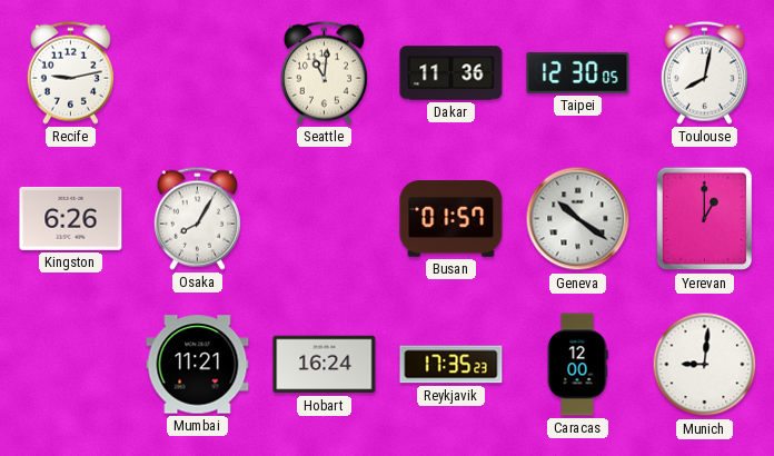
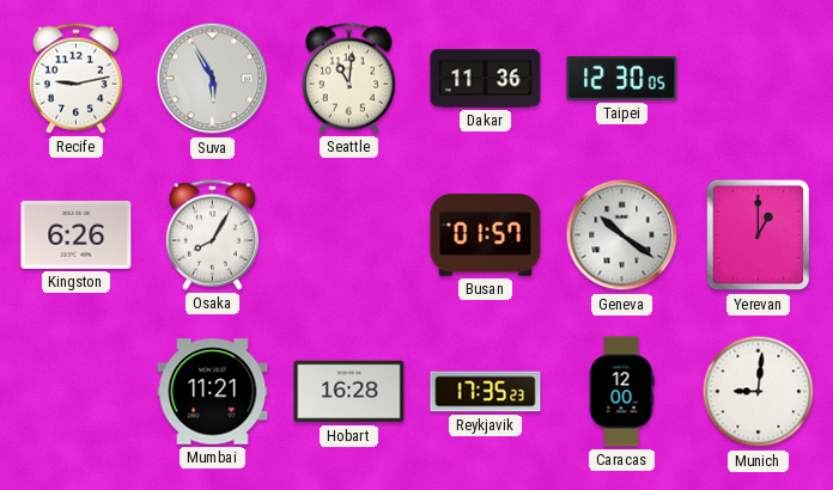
Suva: none -> 5:55 (213, 79)
Toulouse: 8:02 -> none (704, 72)
Hobart: 16:24 -> 16:28 (349, 392)
